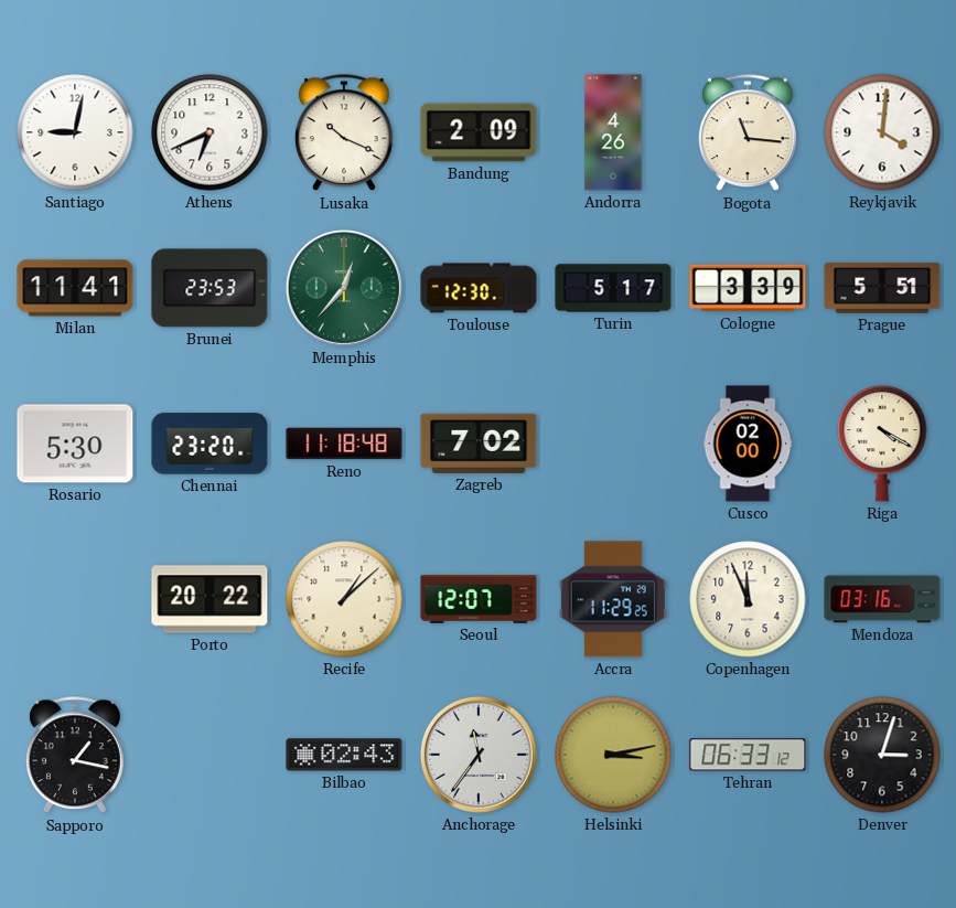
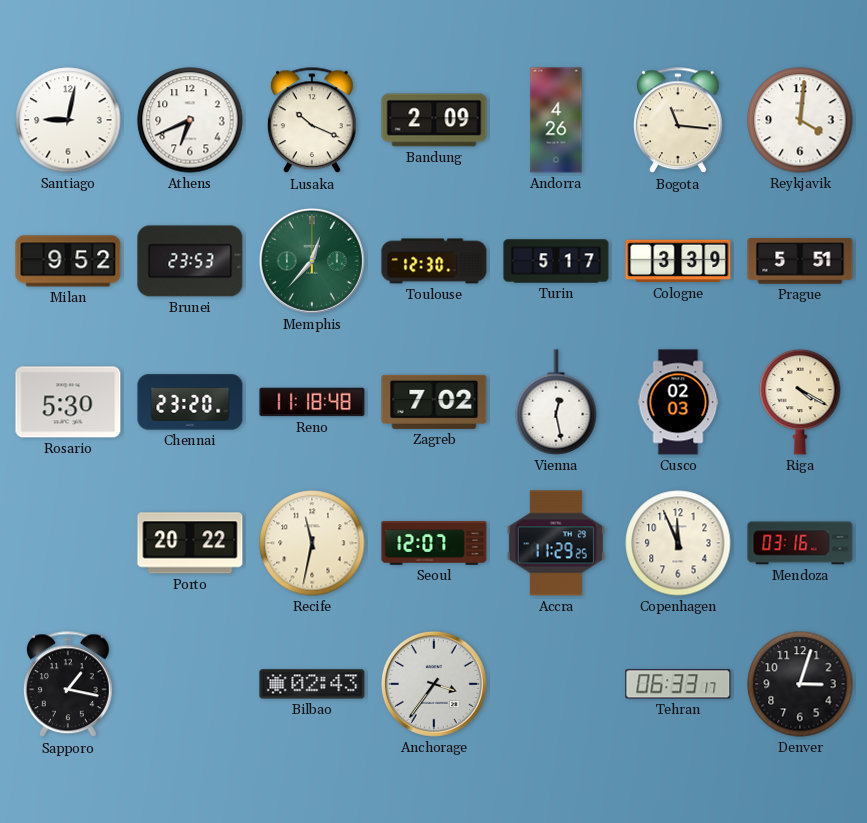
Milan: 11:41 -> 9:52 (68, 261)
Vienna: none -> 12:28 (556, 402)
Cusco: 02:00 -> 02:03 (678, 402)
Recife: 1:08 -> 11:32 (312, 543)
Anchorage: 11:36 -> 3:36 (434, 684)
Helsinki: 3:13 -> none (613, 755)
Tehran: 06:33:12 -> 06:33:17 (678, 684)
